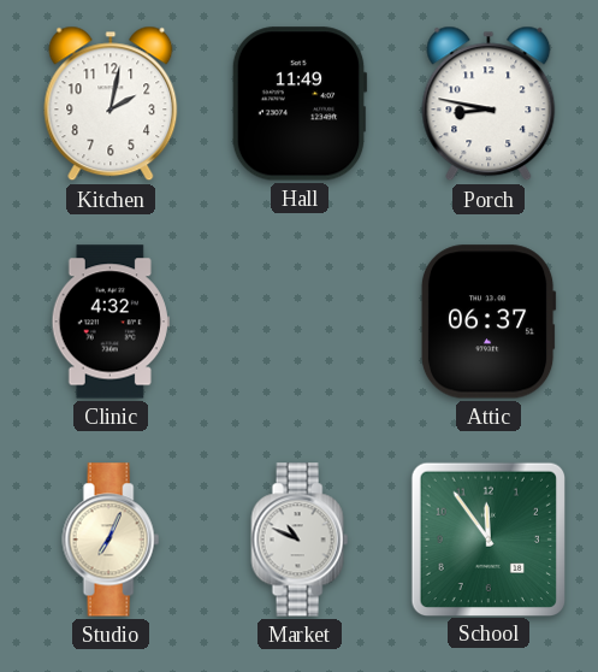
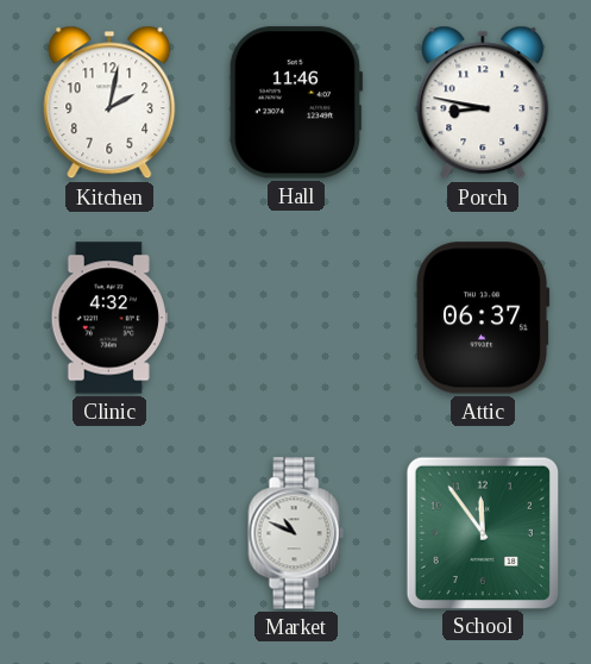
Hall: 11:49 -> 11:46 (296, 102)
Studio: 7:04 -> none (111, 540)
